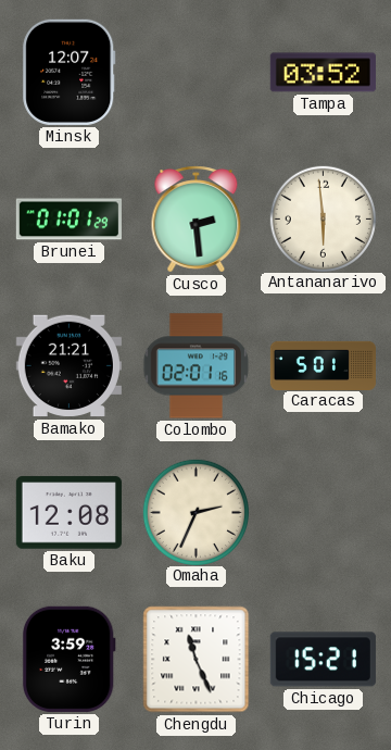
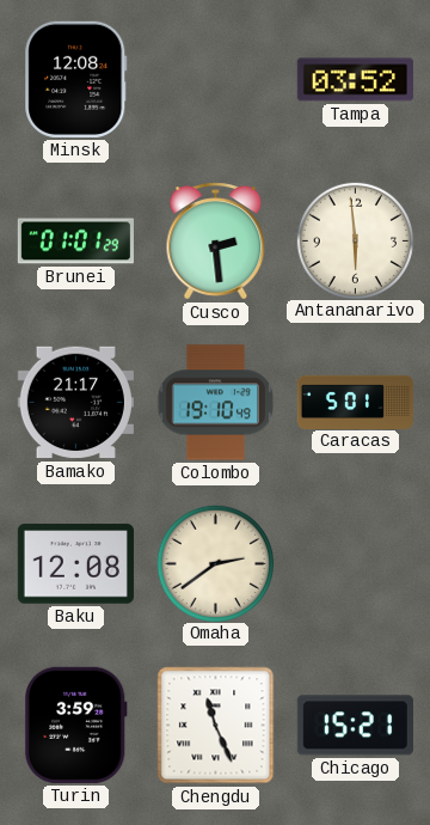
Minsk: 12:07 -> 12:08 (76, 79)
Bamako: 21:21 -> 21:17 (75, 403)
Colombo: 02:01 -> 19:10 (215, 403)
Omaha: 2:34 -> 2:39 (215, 563)
